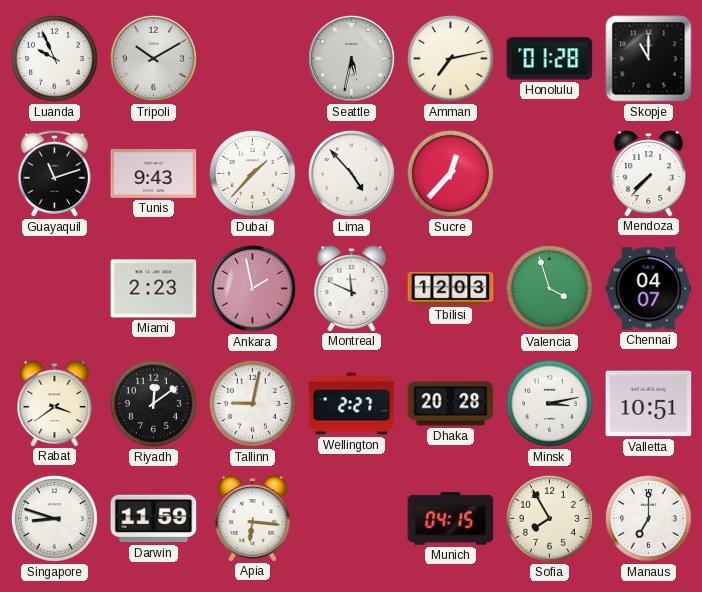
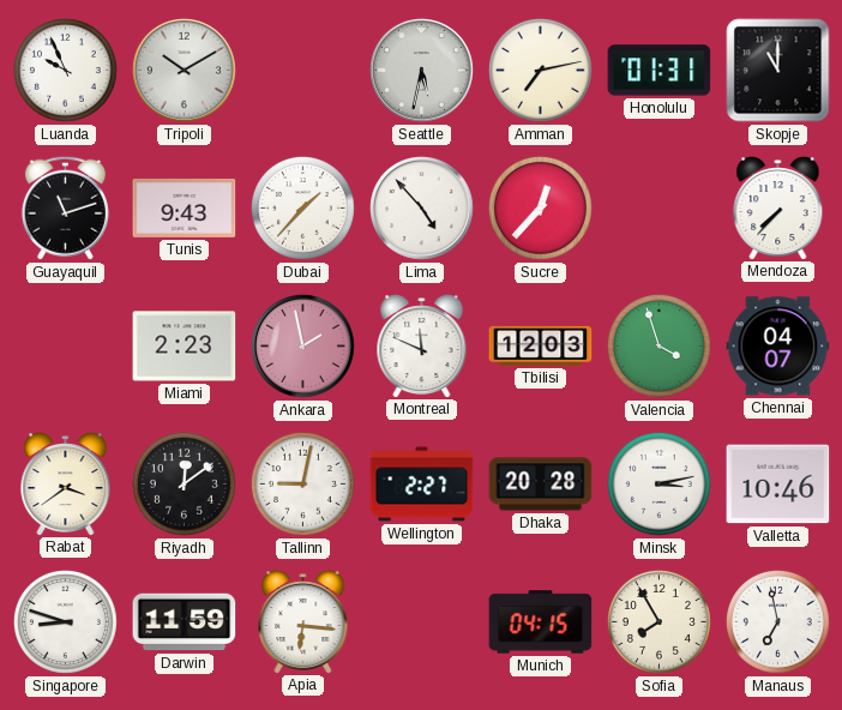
Honolulu: 01:28 -> 01:31 (660, 71)
Valletta: 10:51 -> 10:46 (778, 485)
Manaus: 7:00 -> 6:58 (777, 621)
